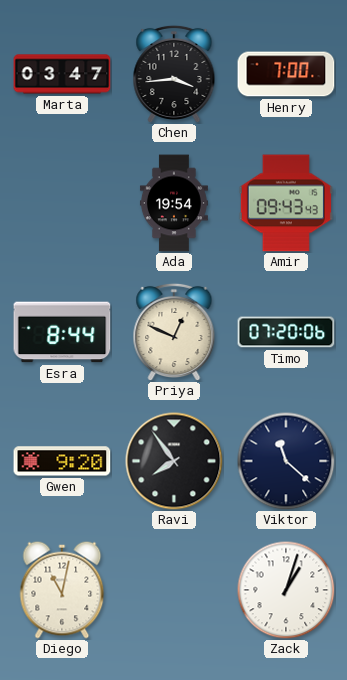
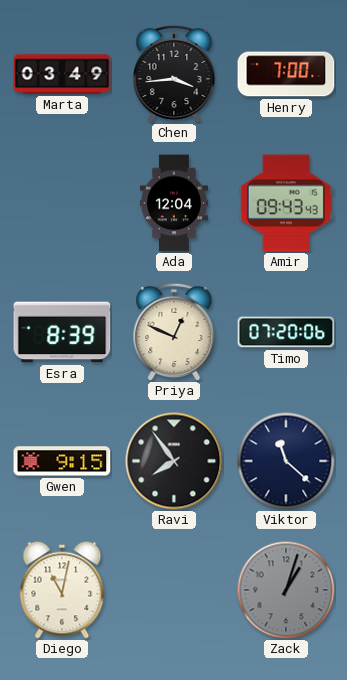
Marta: 03:47 -> 03:49 (62, 74)
Ada: 19:54 -> 12:04 (174, 203)
Esra: 8:44 -> 8:39 (62, 332)
Gwen: 9:20 -> 9:15 (62, 461)
Zack dial: white -> grey (286, 590)
